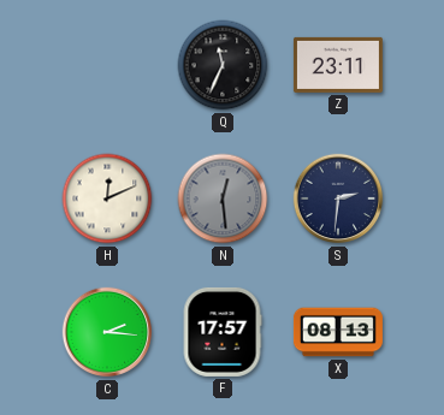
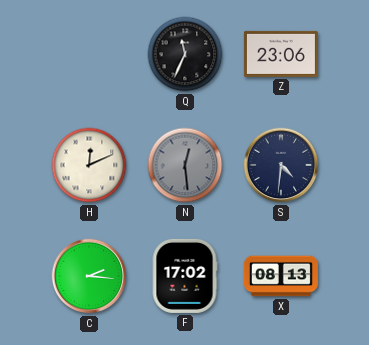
Z: 23:11 -> 23:06 (281, 54)
S: 2:31 -> 4:31 (281, 165)
F: 17:57 -> 17:02 (185, 276)
